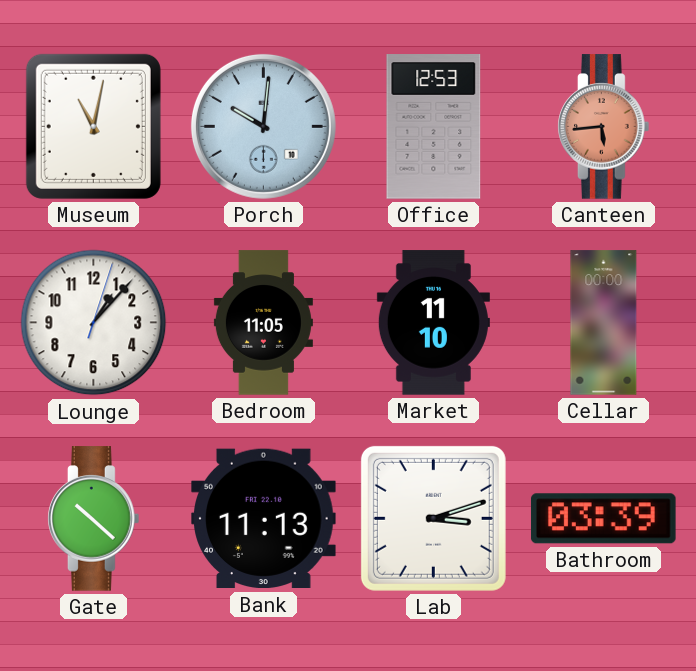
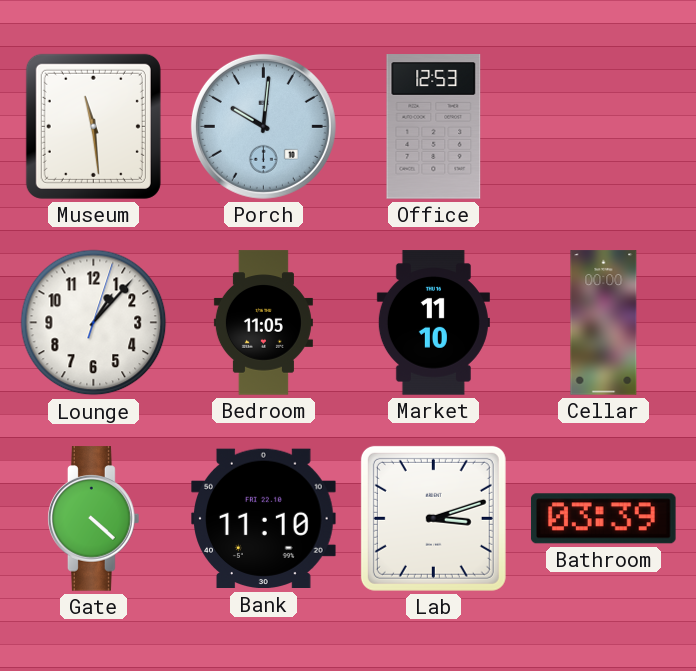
Museum: 11:02 -> 11:29 (93, 126)
Canteen: 5:44 -> none (604, 127)
Gate: 10:22 -> 4:22 (94, 519)
Bank: 11:13 -> 11:10 (264, 519)
